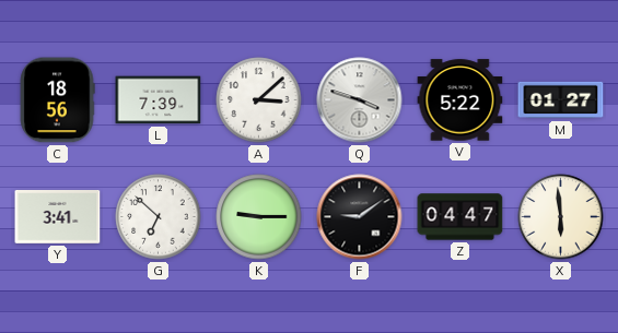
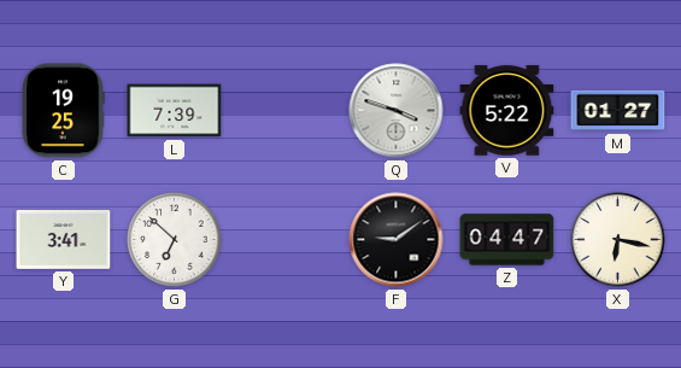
C: 18:56 -> 19:25 (63, 111)
A: 3:08 -> none (259, 100)
K: 9:15 -> none (259, 217)
X: 5:59 -> 6:17 (618, 240)
